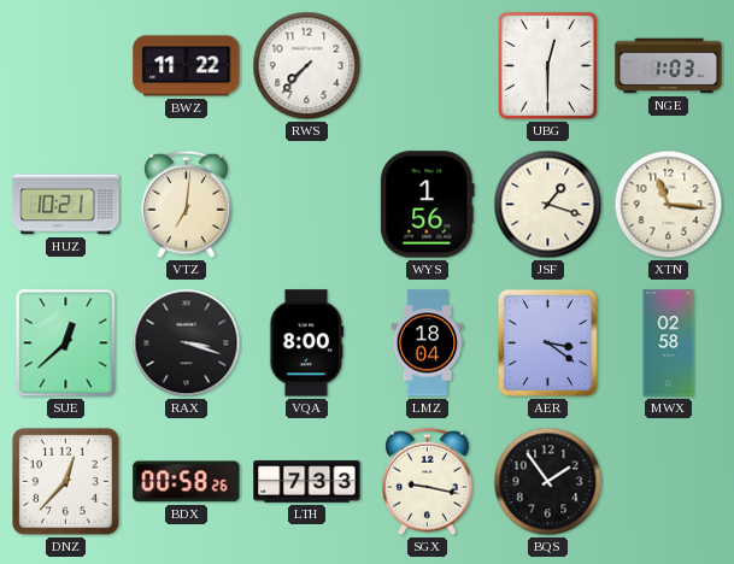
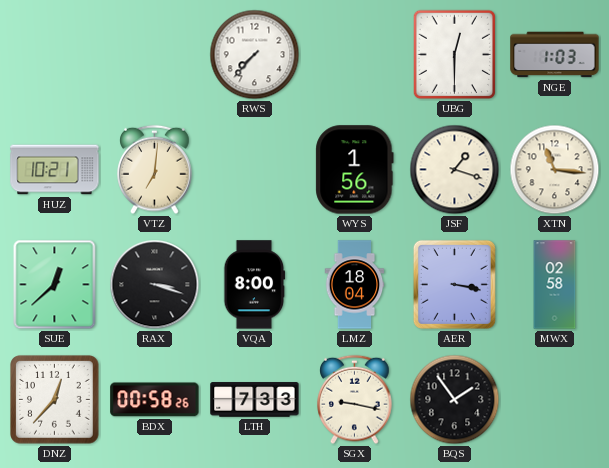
BWZ: 11:22 -> none (187, 66)
AER: 3:21 -> 3:17 (454, 284)
